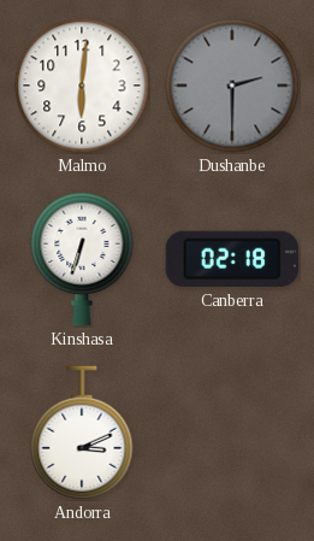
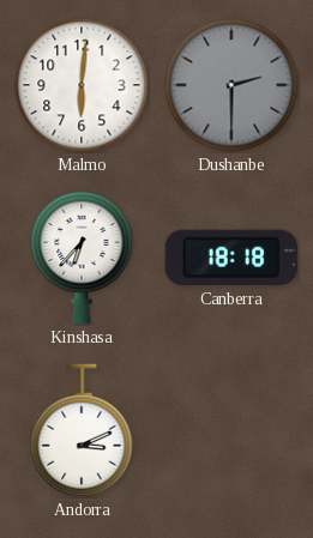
Kinshasa: 6:33 -> 6:37 (82, 258)
Canberra: 02:18 -> 18:18 (231, 258)
